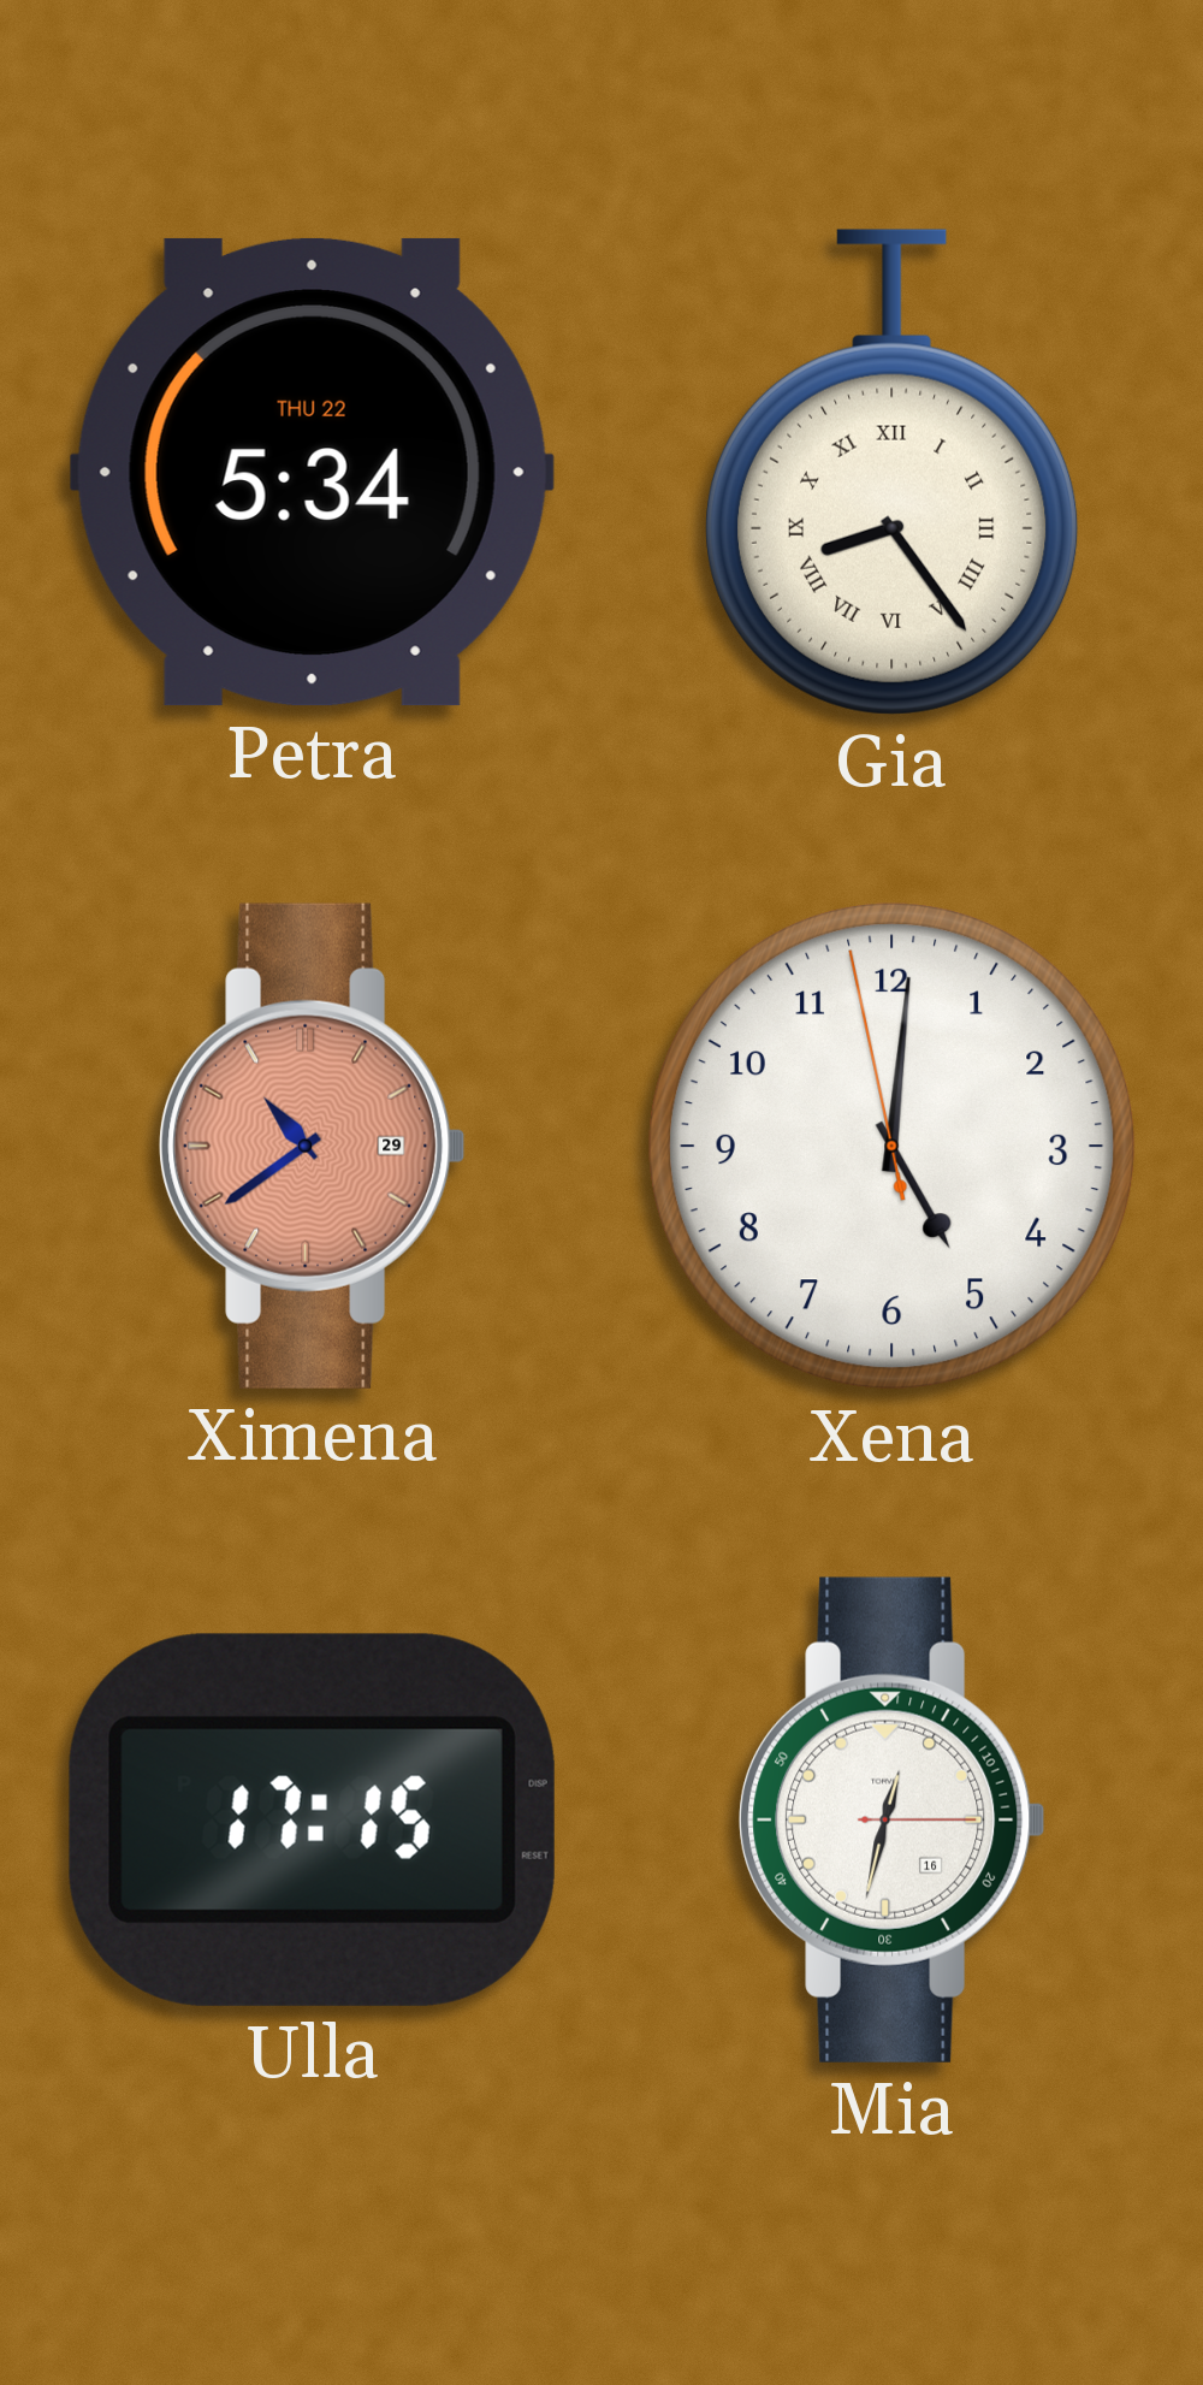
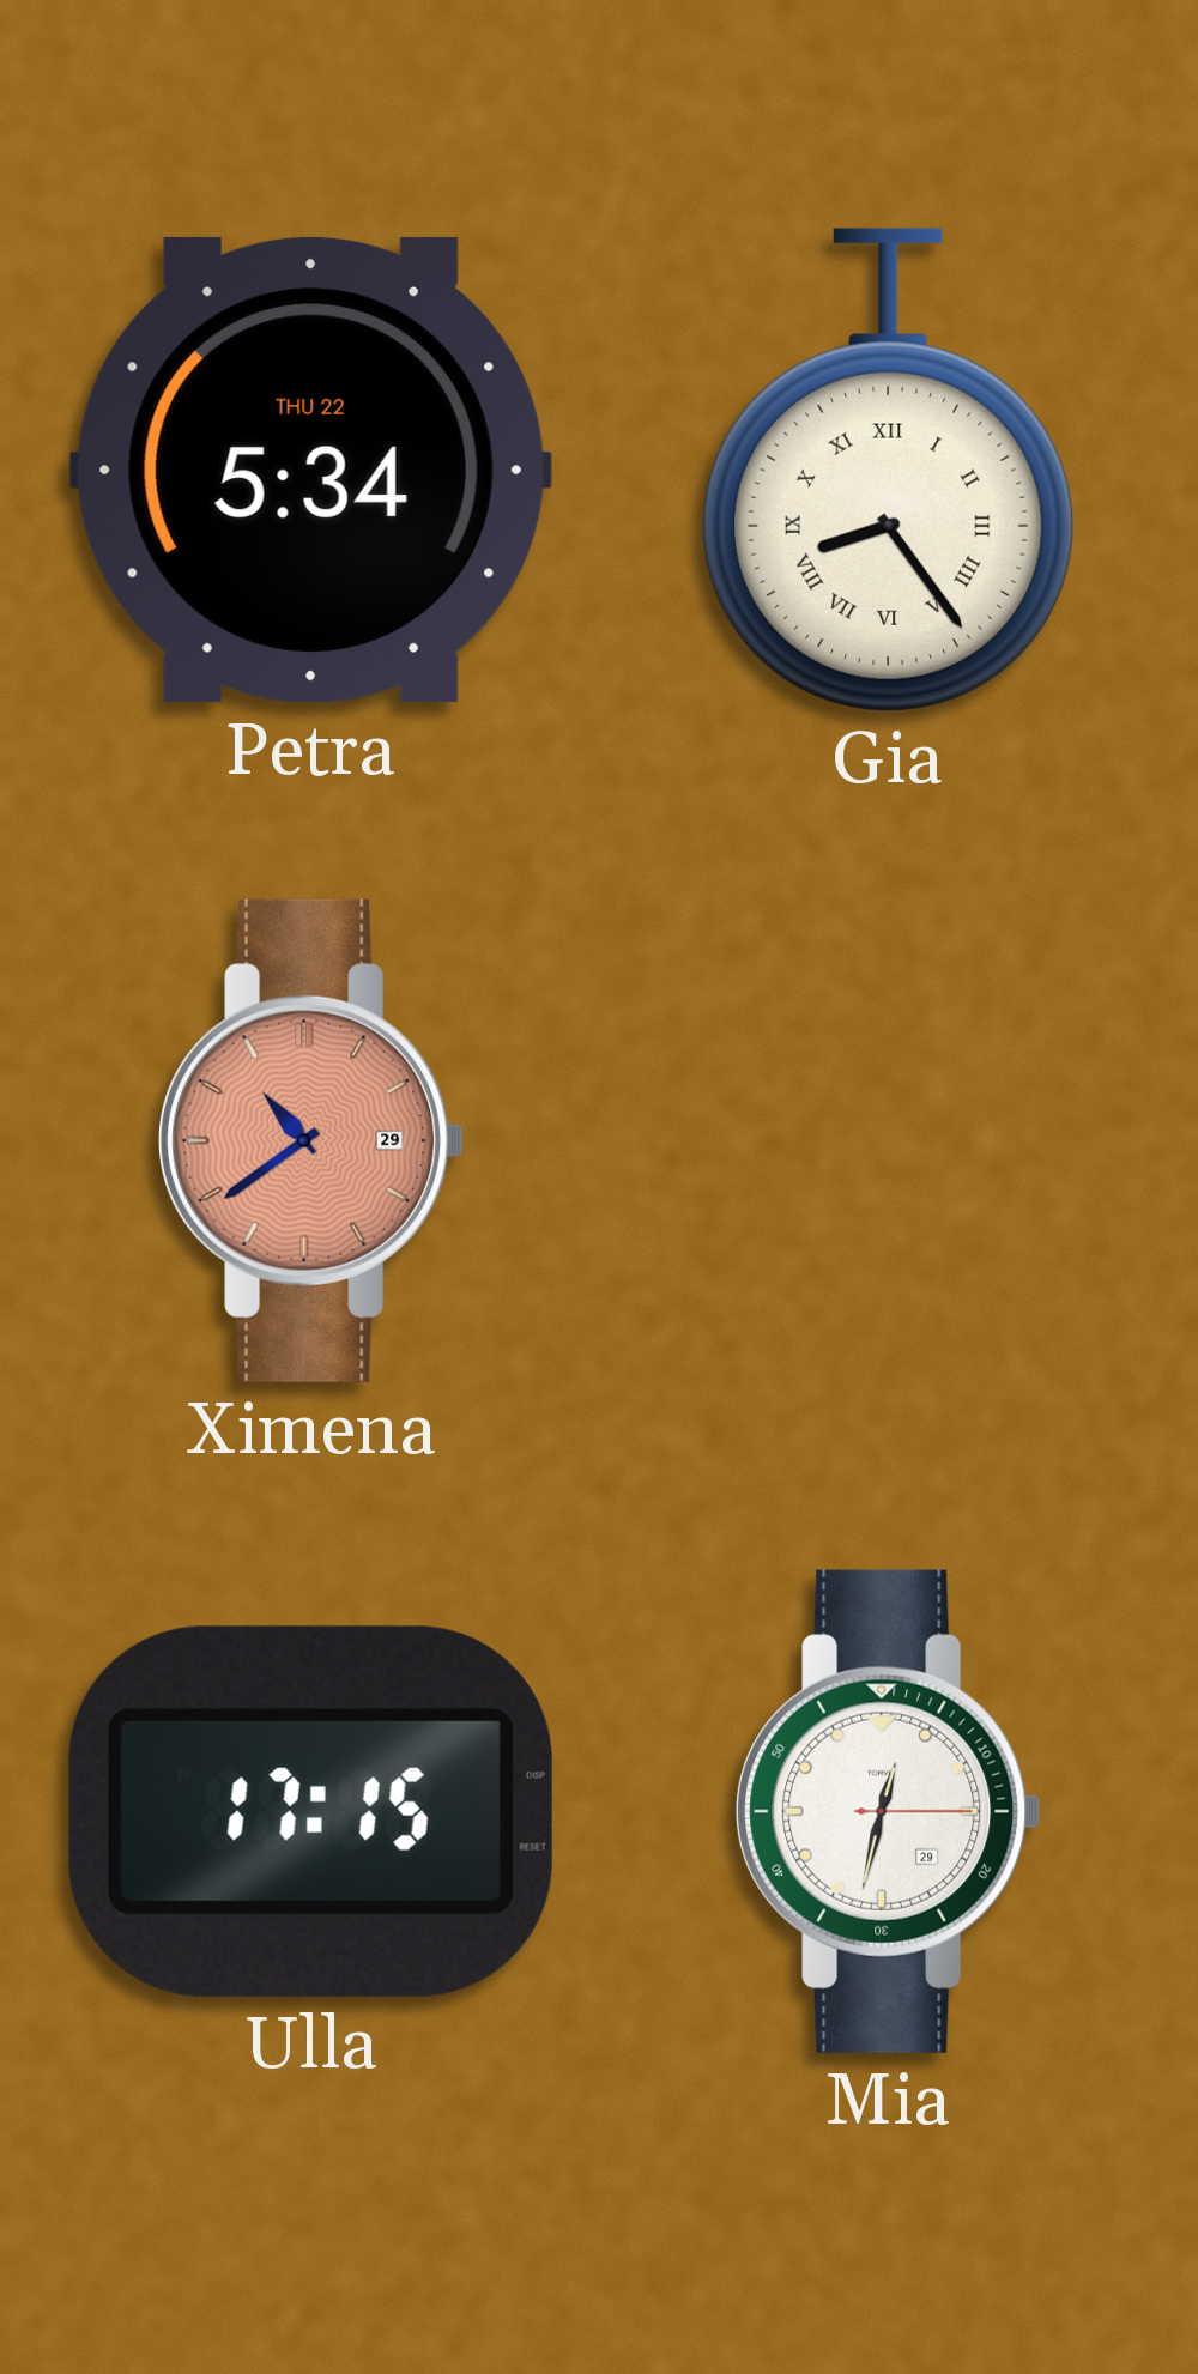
Xena: 5:00 -> none (891, 1146)
Mia date: 16 -> 29 (889, 1811)
